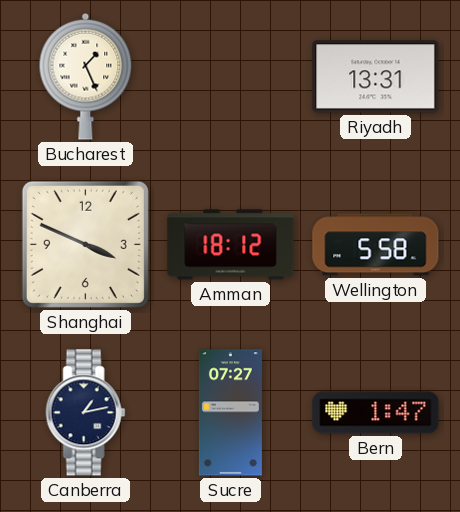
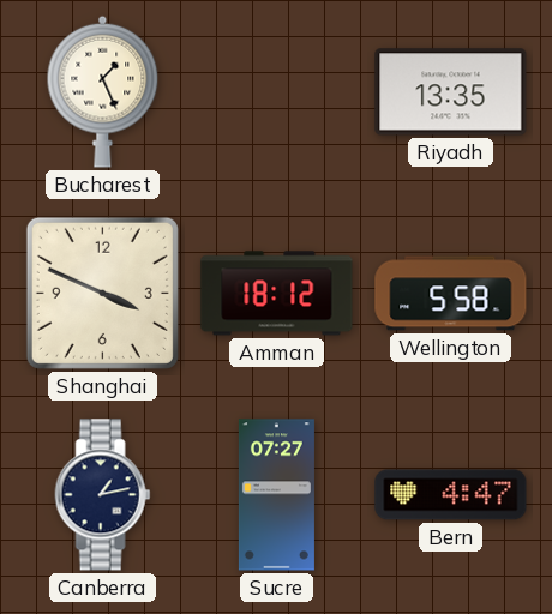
Riyadh: 13:31 -> 13:35 (451, 92)
Bern: 1:47 -> 4:47 (451, 495)
